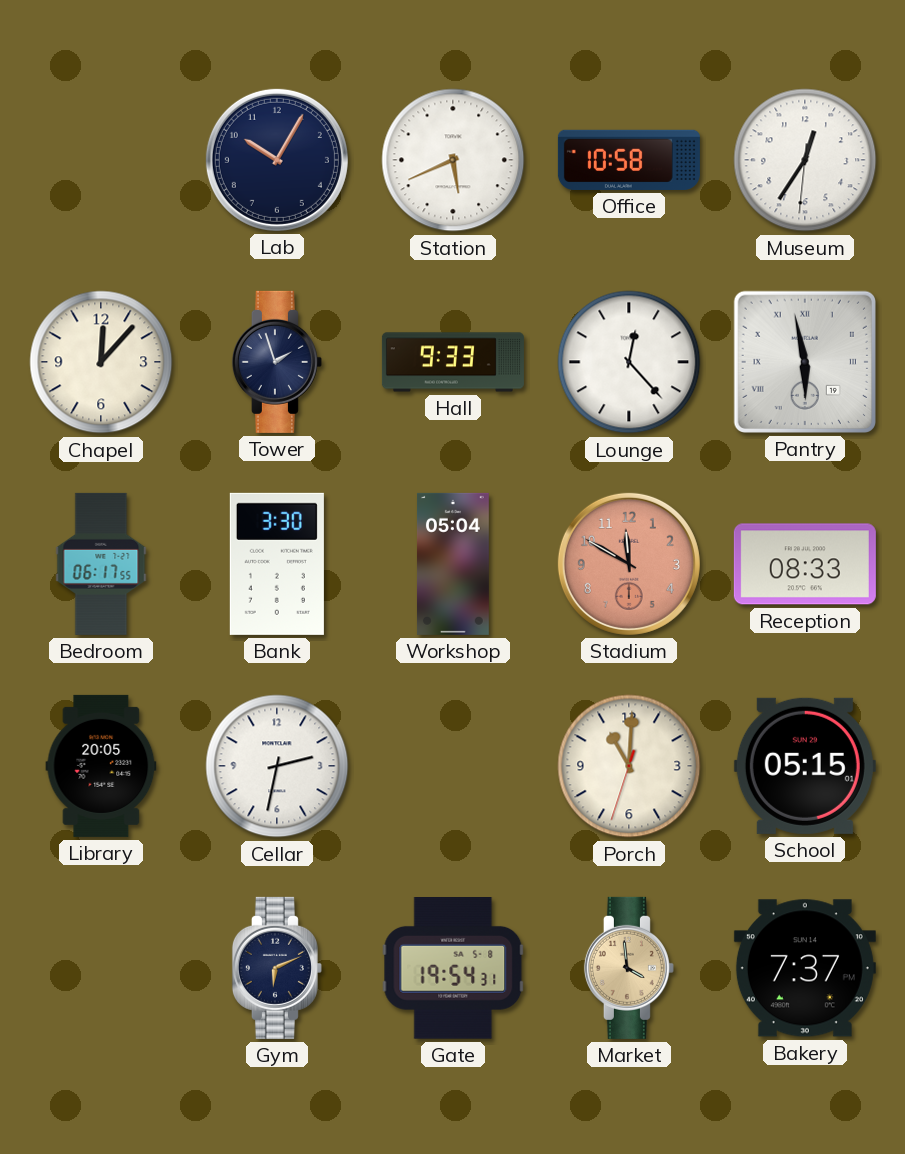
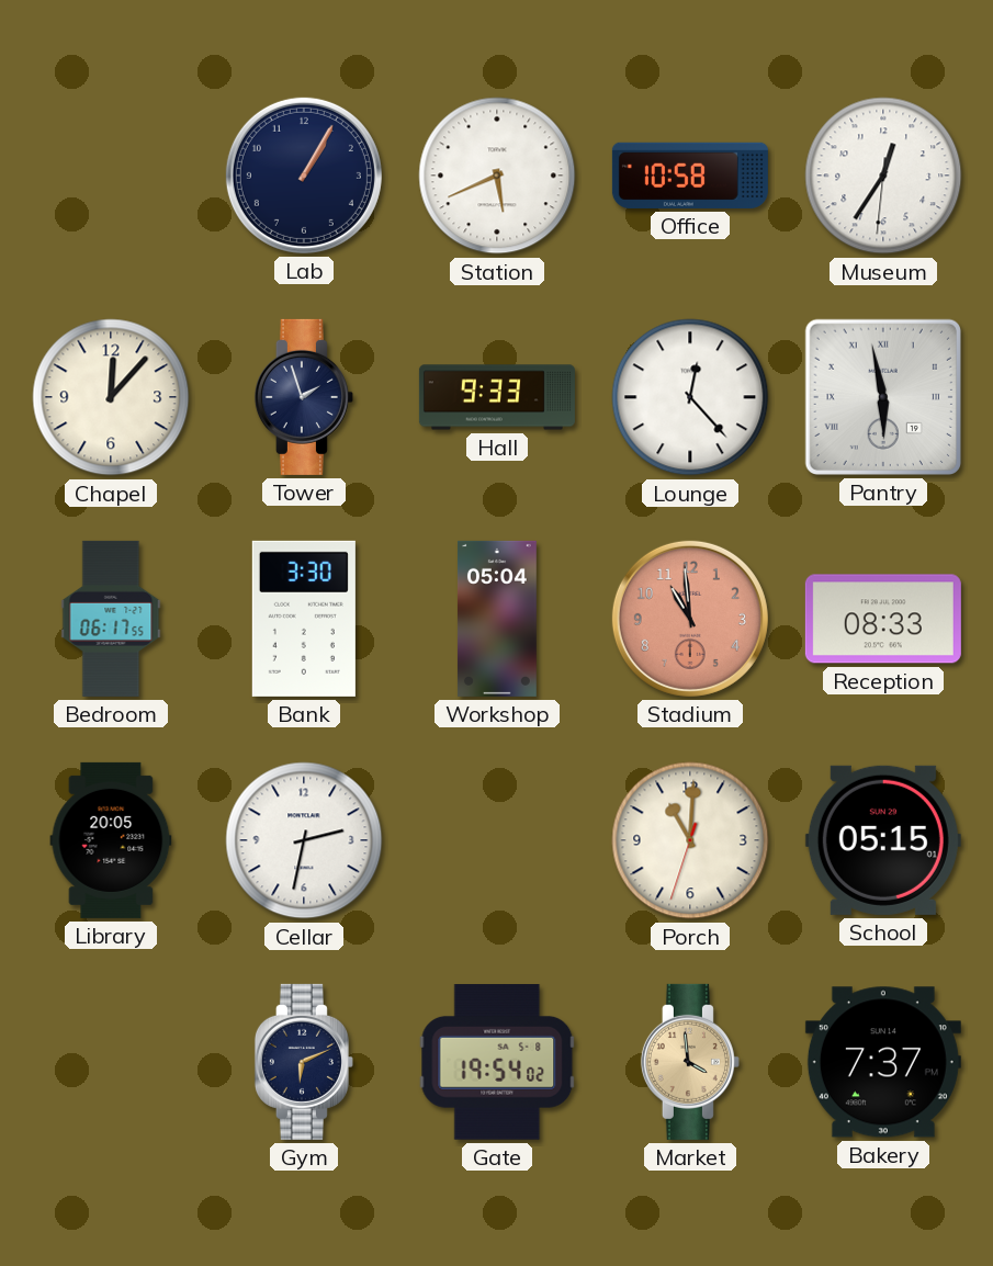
Lab: 10:05 -> 1:05 (304, 176)
Stadium: 11:50 -> 10:59 (690, 619)
Gate: 19:54:31 -> 19:54:02 (497, 1063)
